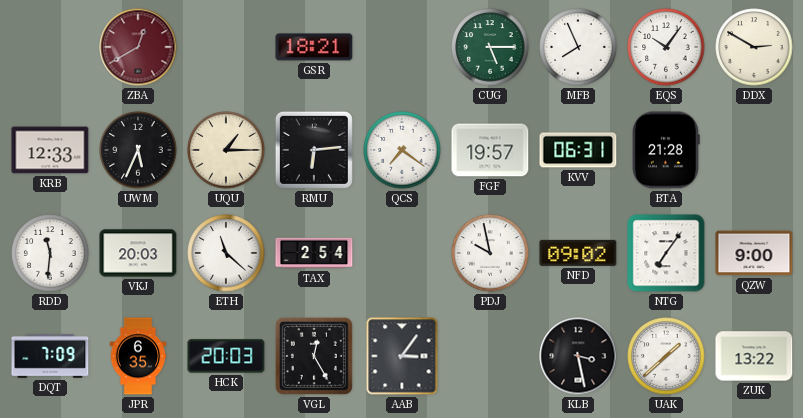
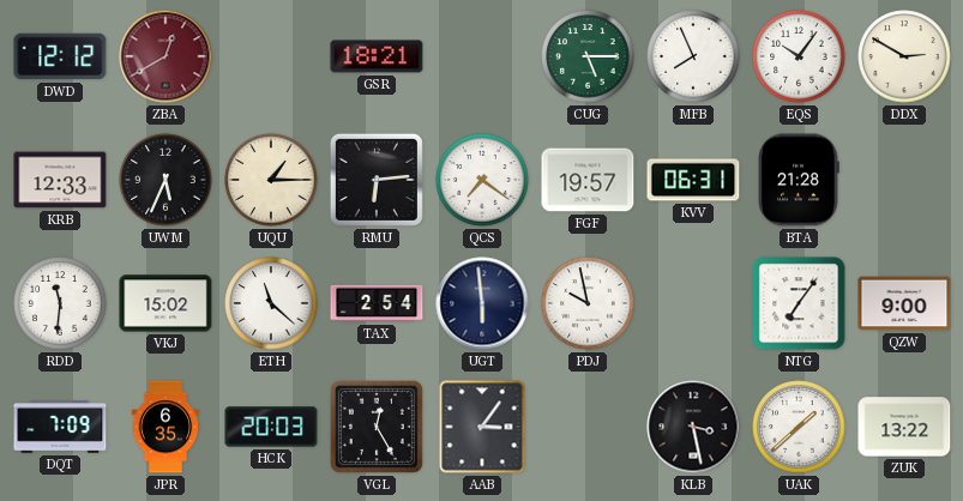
DWD: none -> 12:12 (60, 56)
VKJ: 20:03 -> 15:02 (165, 303)
UGT: none -> 5:59 (482, 303)
NFD: 09:02 -> none (578, 253)
